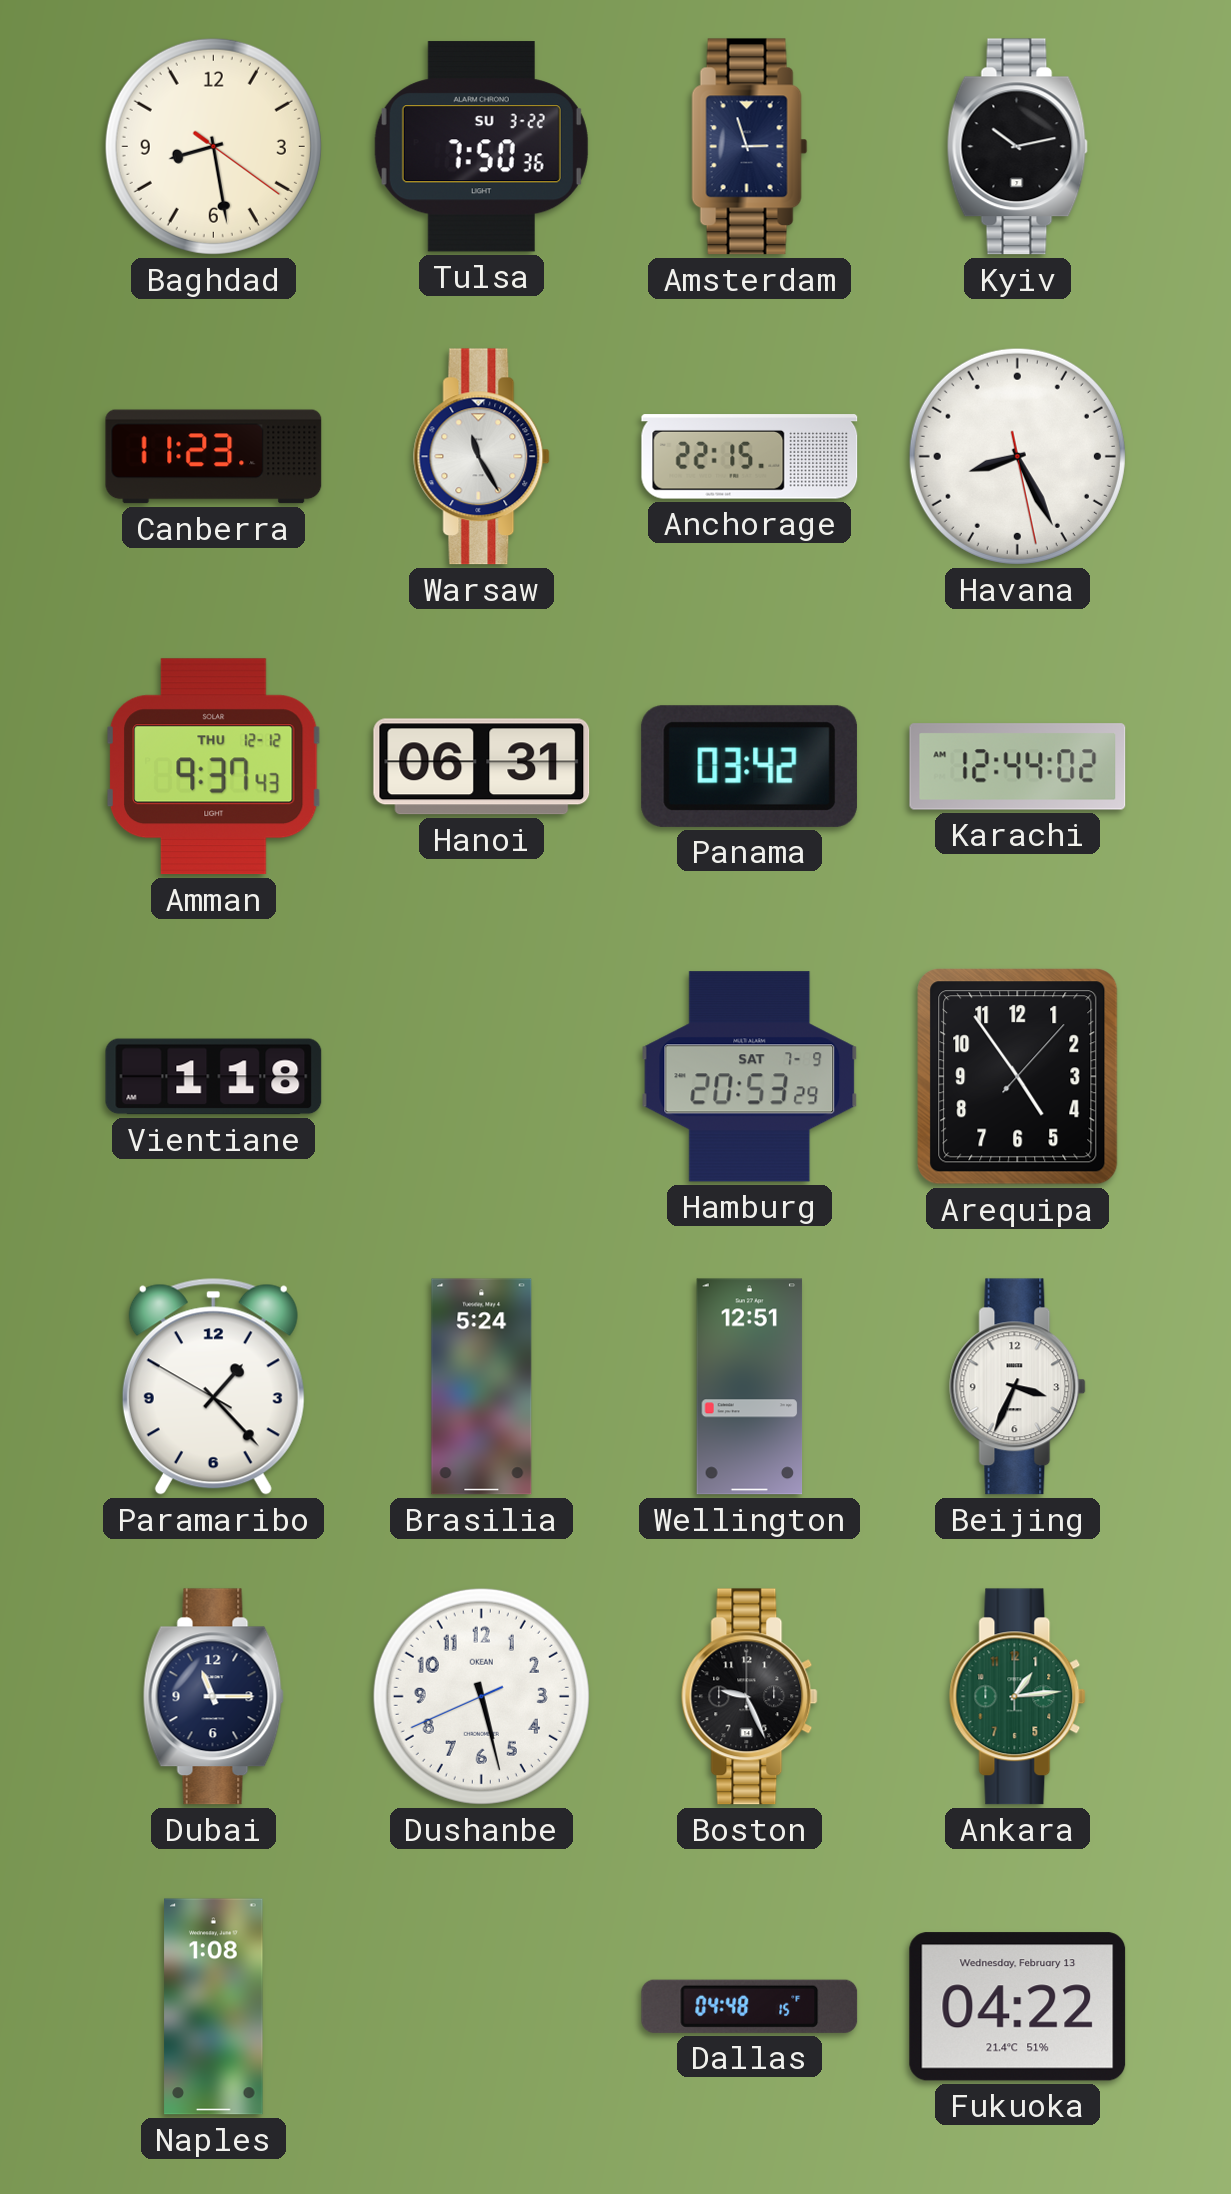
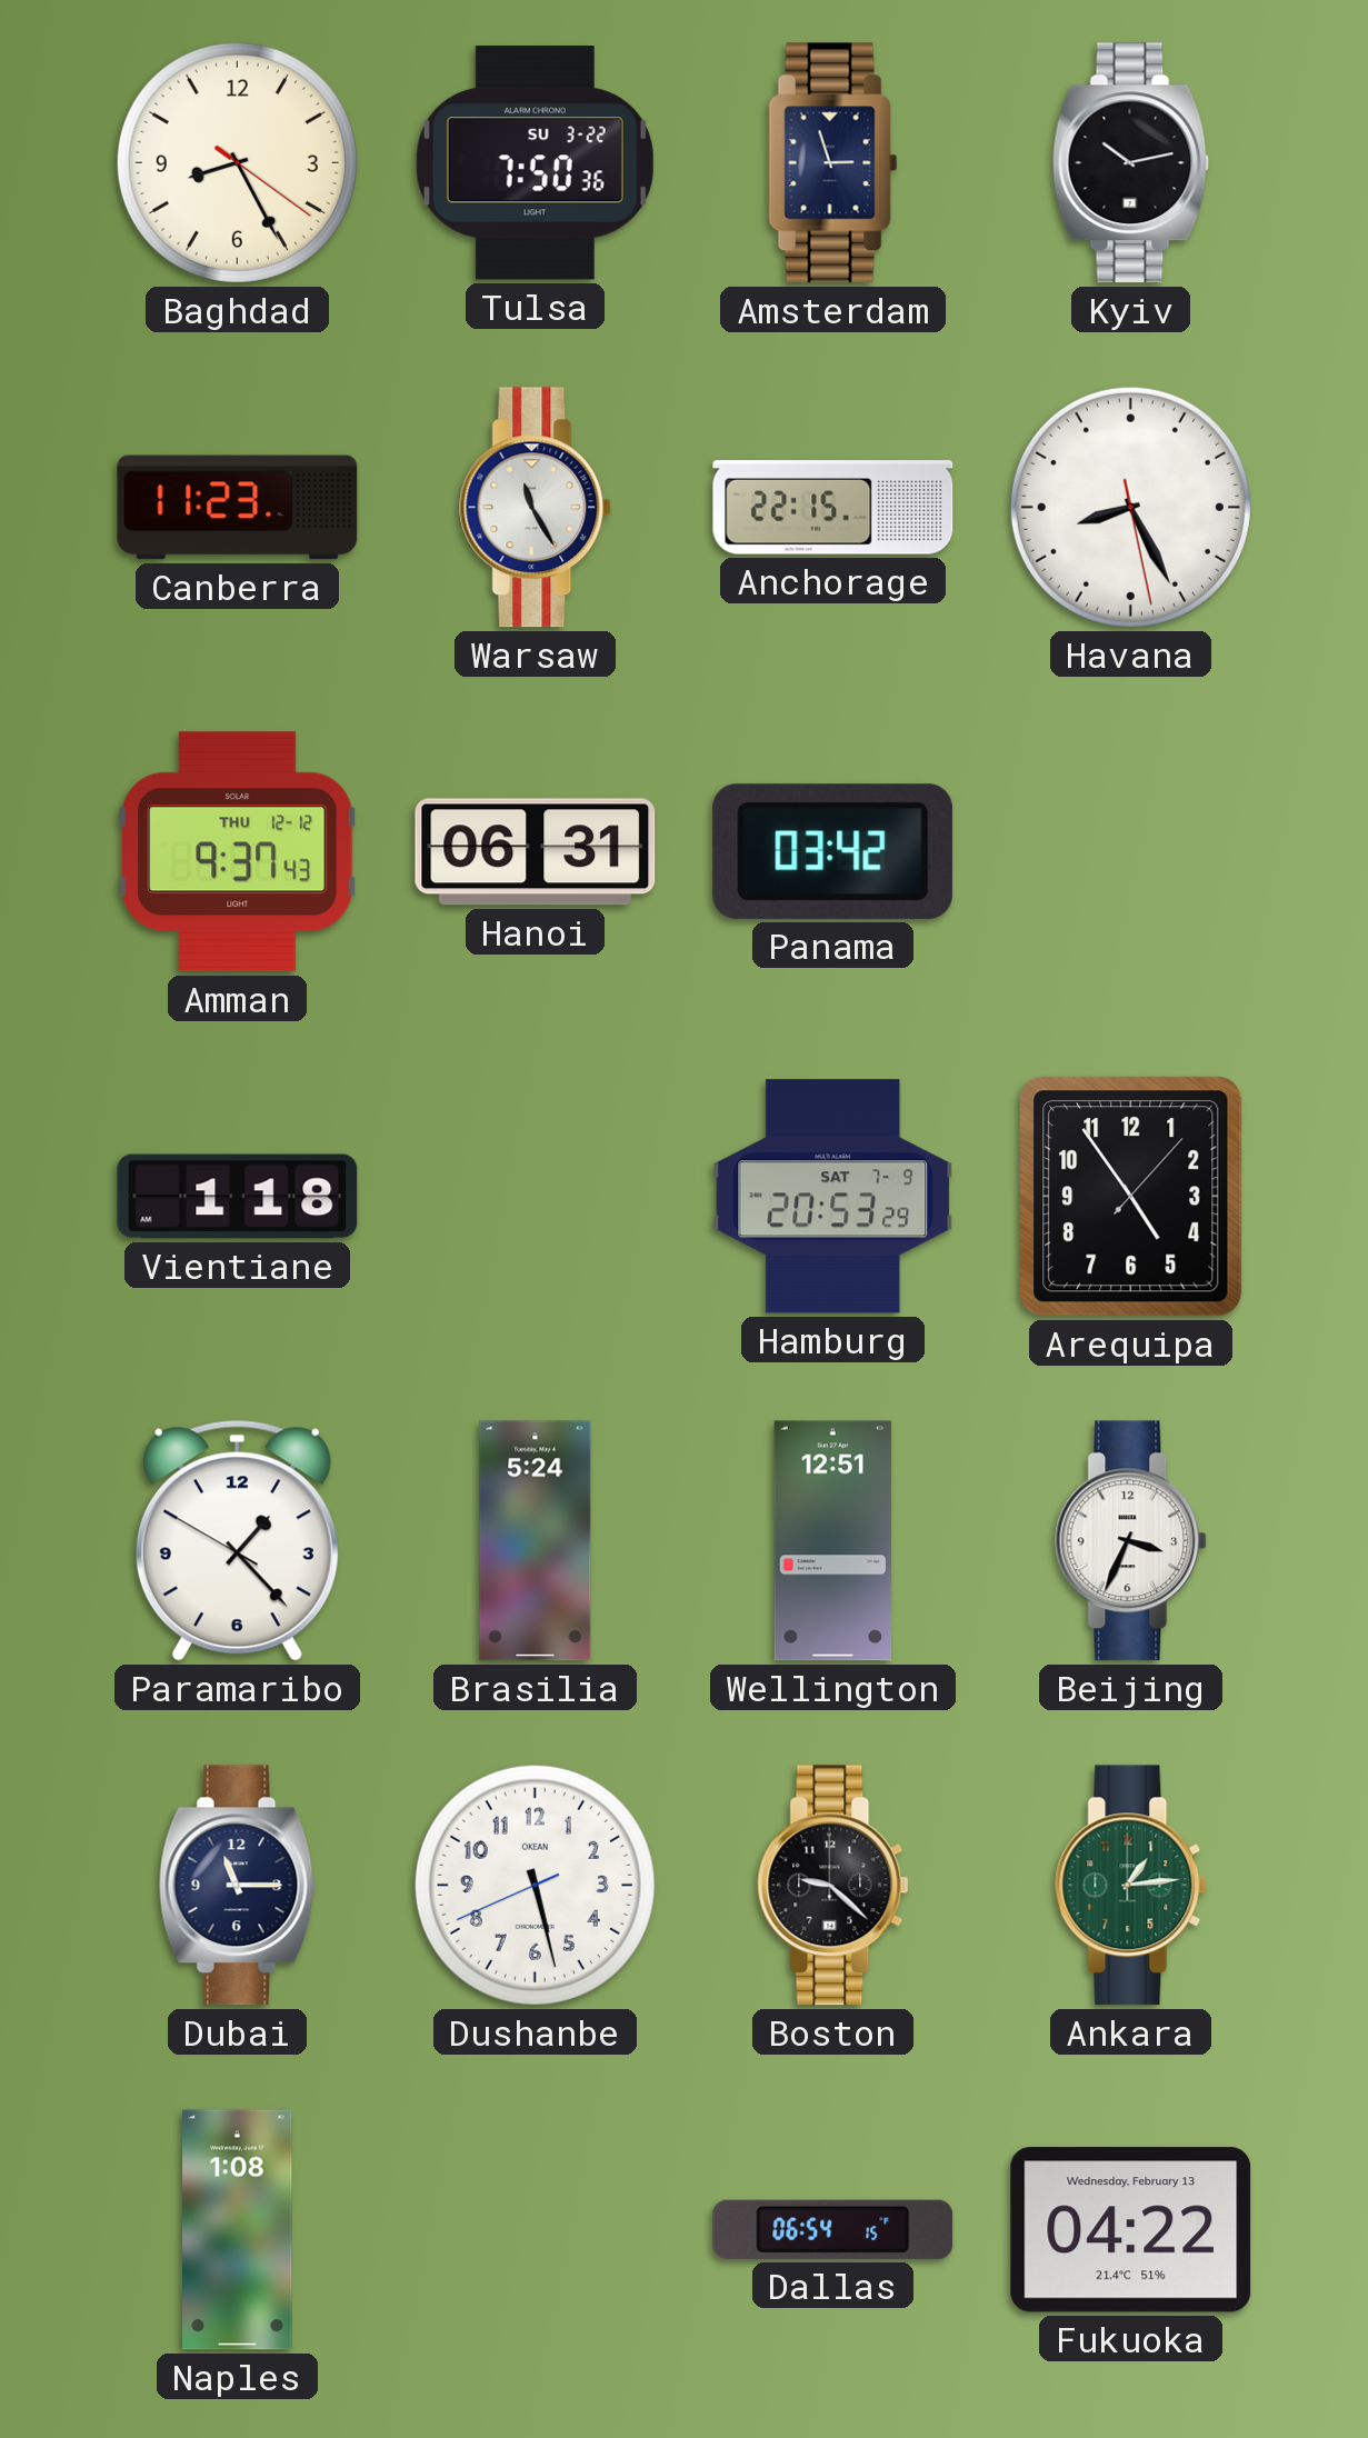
Baghdad: 8:28 -> 8:25 (237, 162)
Karachi: 12:44 -> none (1018, 767)
Boston: 9:26 -> 9:22 (833, 1886)
Dallas: 04:48 -> 06:54 (833, 2229)
